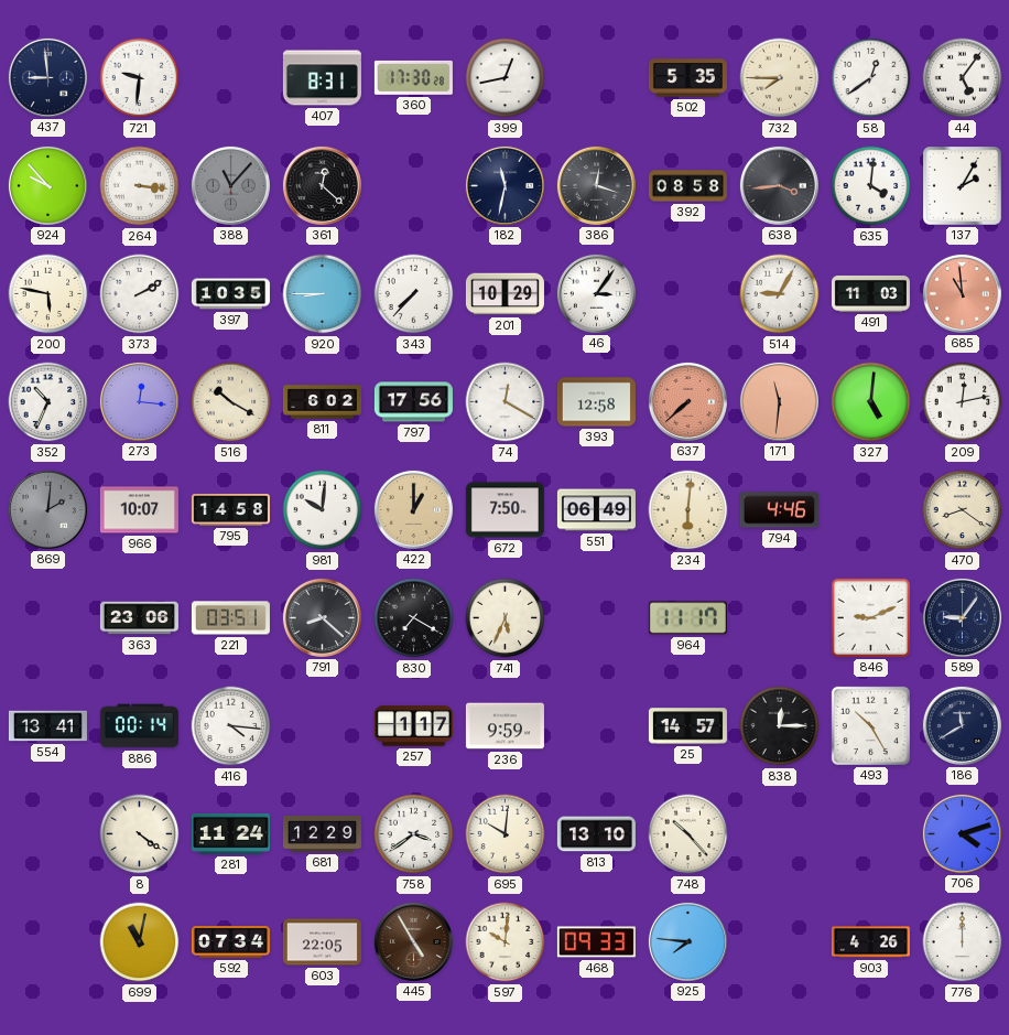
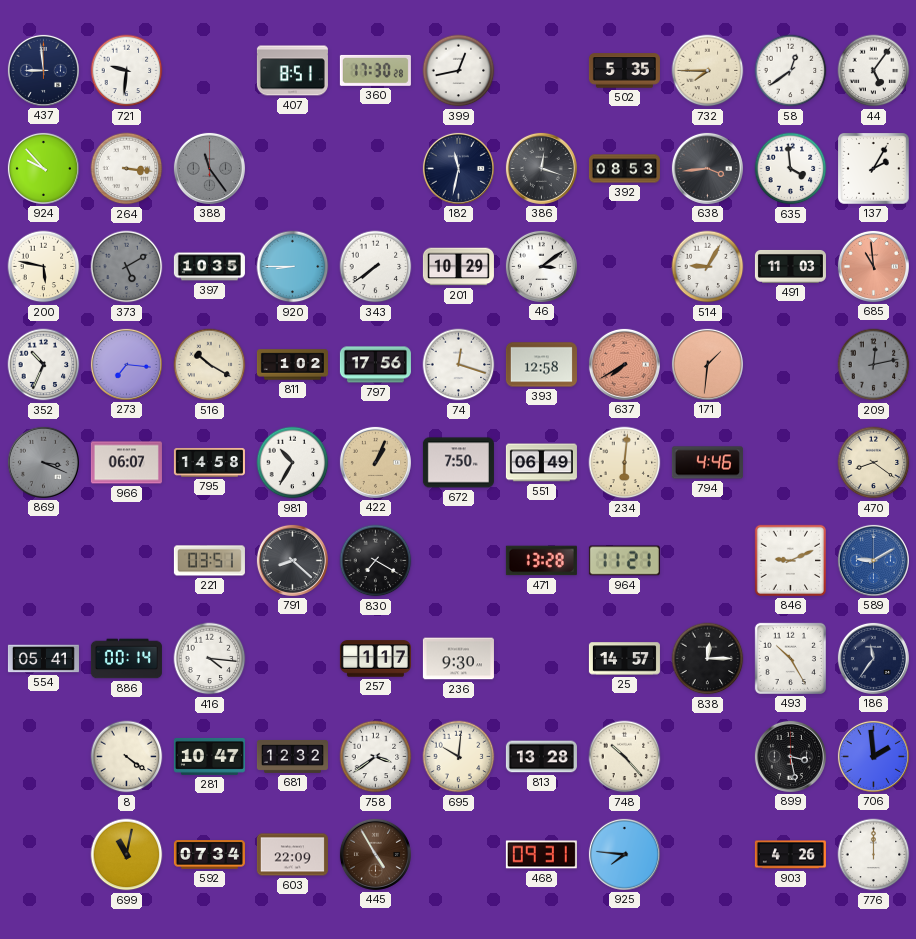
407: 8:31 -> 8:51 (292, 71)
388: 11:07 -> 11:24 (209, 168)
361: 12:22 -> none (322, 185)
392: 08:58 -> 08:53 (624, 169)
635: 4:01 -> 3:59 (791, 169)
373: 2:10 -> 5:10 (127, 267)
373 dial: white -> grey (127, 267)
343: 7:37 -> 7:39 (376, 267)
46: 3:06 -> 3:09 (541, 266)
273: 12:16 -> 7:16 (126, 364)
811: 6:02 -> 1:02 (292, 365)
74: 12:20 -> 12:18 (459, 365)
637: 7:38 -> 7:40 (624, 364)
171: 11:31 -> 1:31 (707, 364)
327: 5:01 -> none (871, 402)
209 dial: white -> grey (874, 365)
869: 2:01 -> 3:19 (43, 462)
966: 10:07 -> 06:07 (126, 463)
981: 10:01 -> 10:35 (293, 463)
422: 1:00 -> 1:04 (375, 462)
363: 23:06 -> none (139, 618)
741: 5:34 -> none (506, 618)
471: none -> 13:28 (541, 561)
964: 11:17 -> 11:21 (624, 561)
589: 9:06 -> 9:10 (873, 560)
589 dial: navy -> blue (873, 560)
554: 13:41 -> 05:41 (43, 659)
236: 9:59 -> 9:30 (458, 659)
186: 11:40 -> 11:36 (873, 658)
281: 11:24 -> 10:47 (209, 756)
681: 12:29 -> 12:32 (292, 756)
813: 13:10 -> 13:28 (541, 757)
899: none -> 3:28 (790, 756)
706: 4:12 -> 1:59 (873, 756)
603: 22:05 -> 22:09 (292, 855)
597: 10:01 -> none (506, 942)
468: 09:33 -> 09:31 (541, 855)
